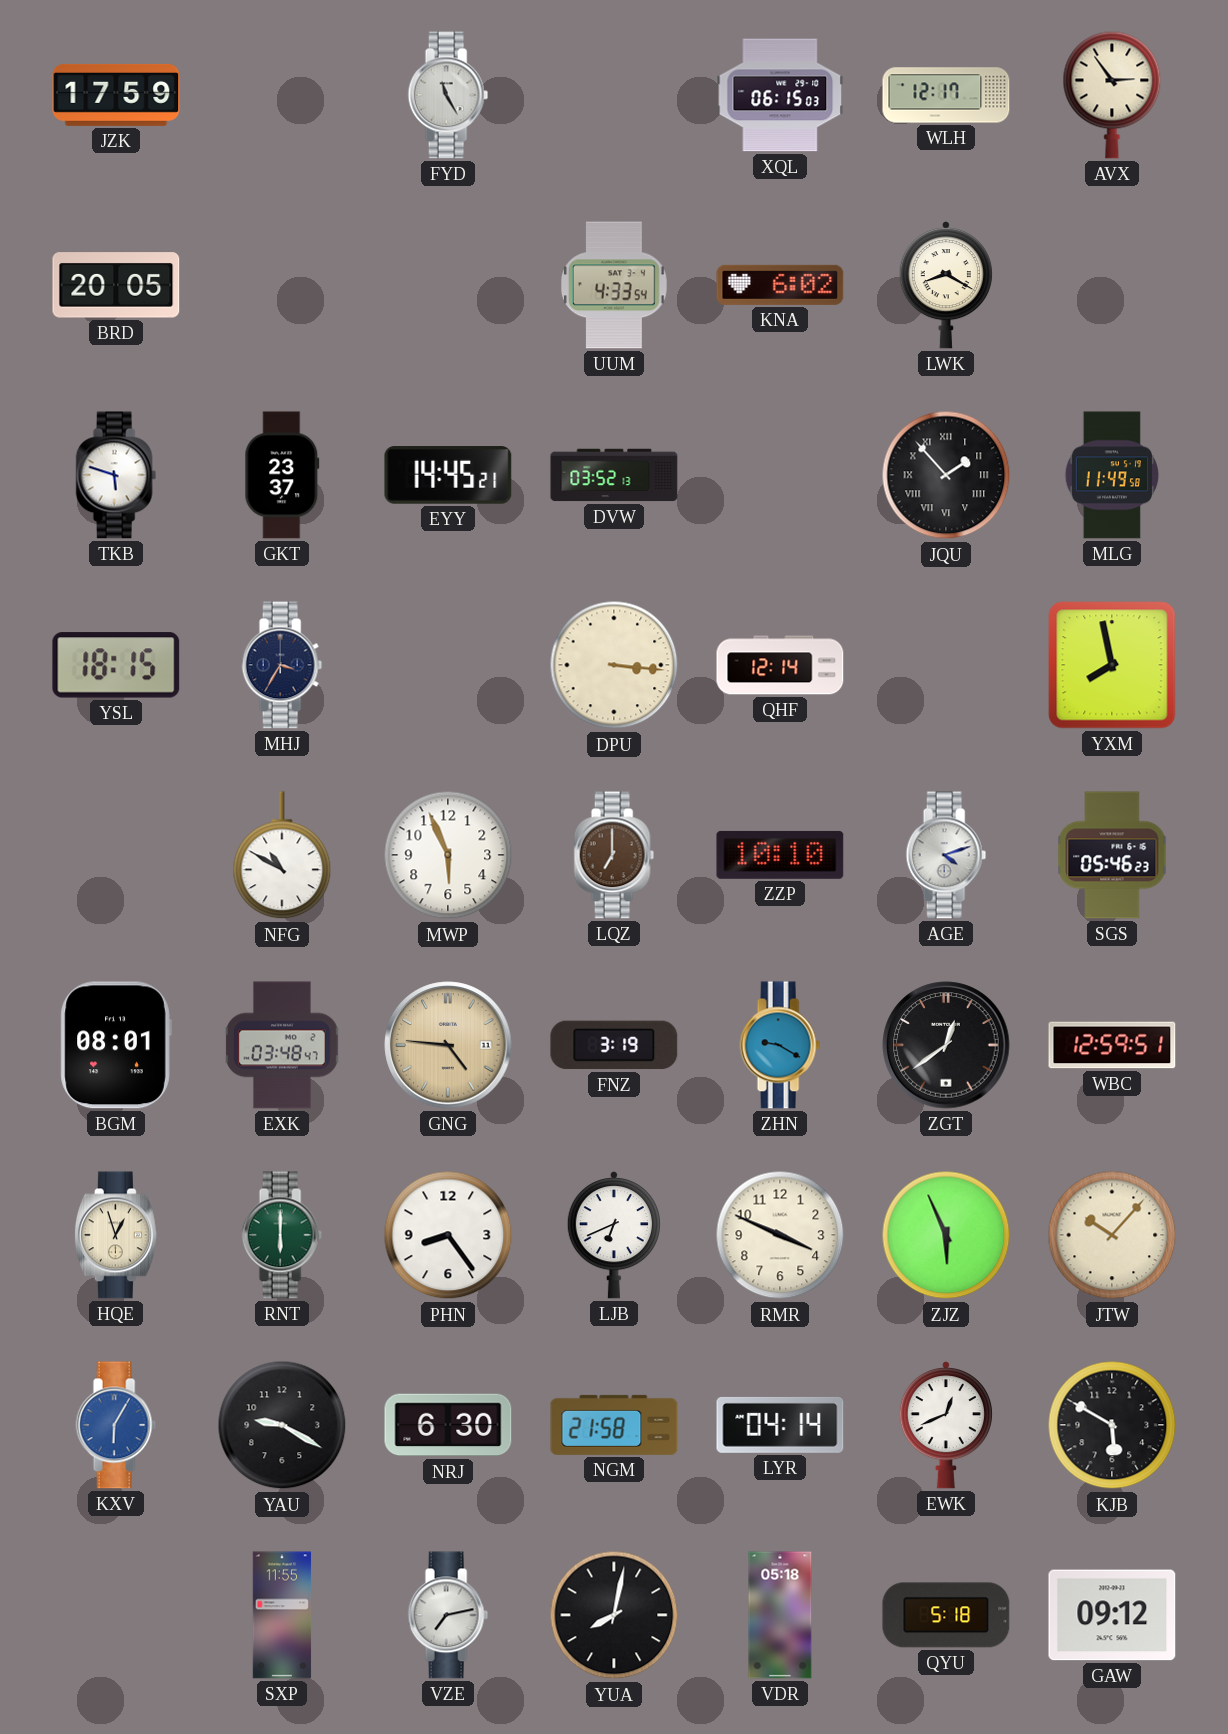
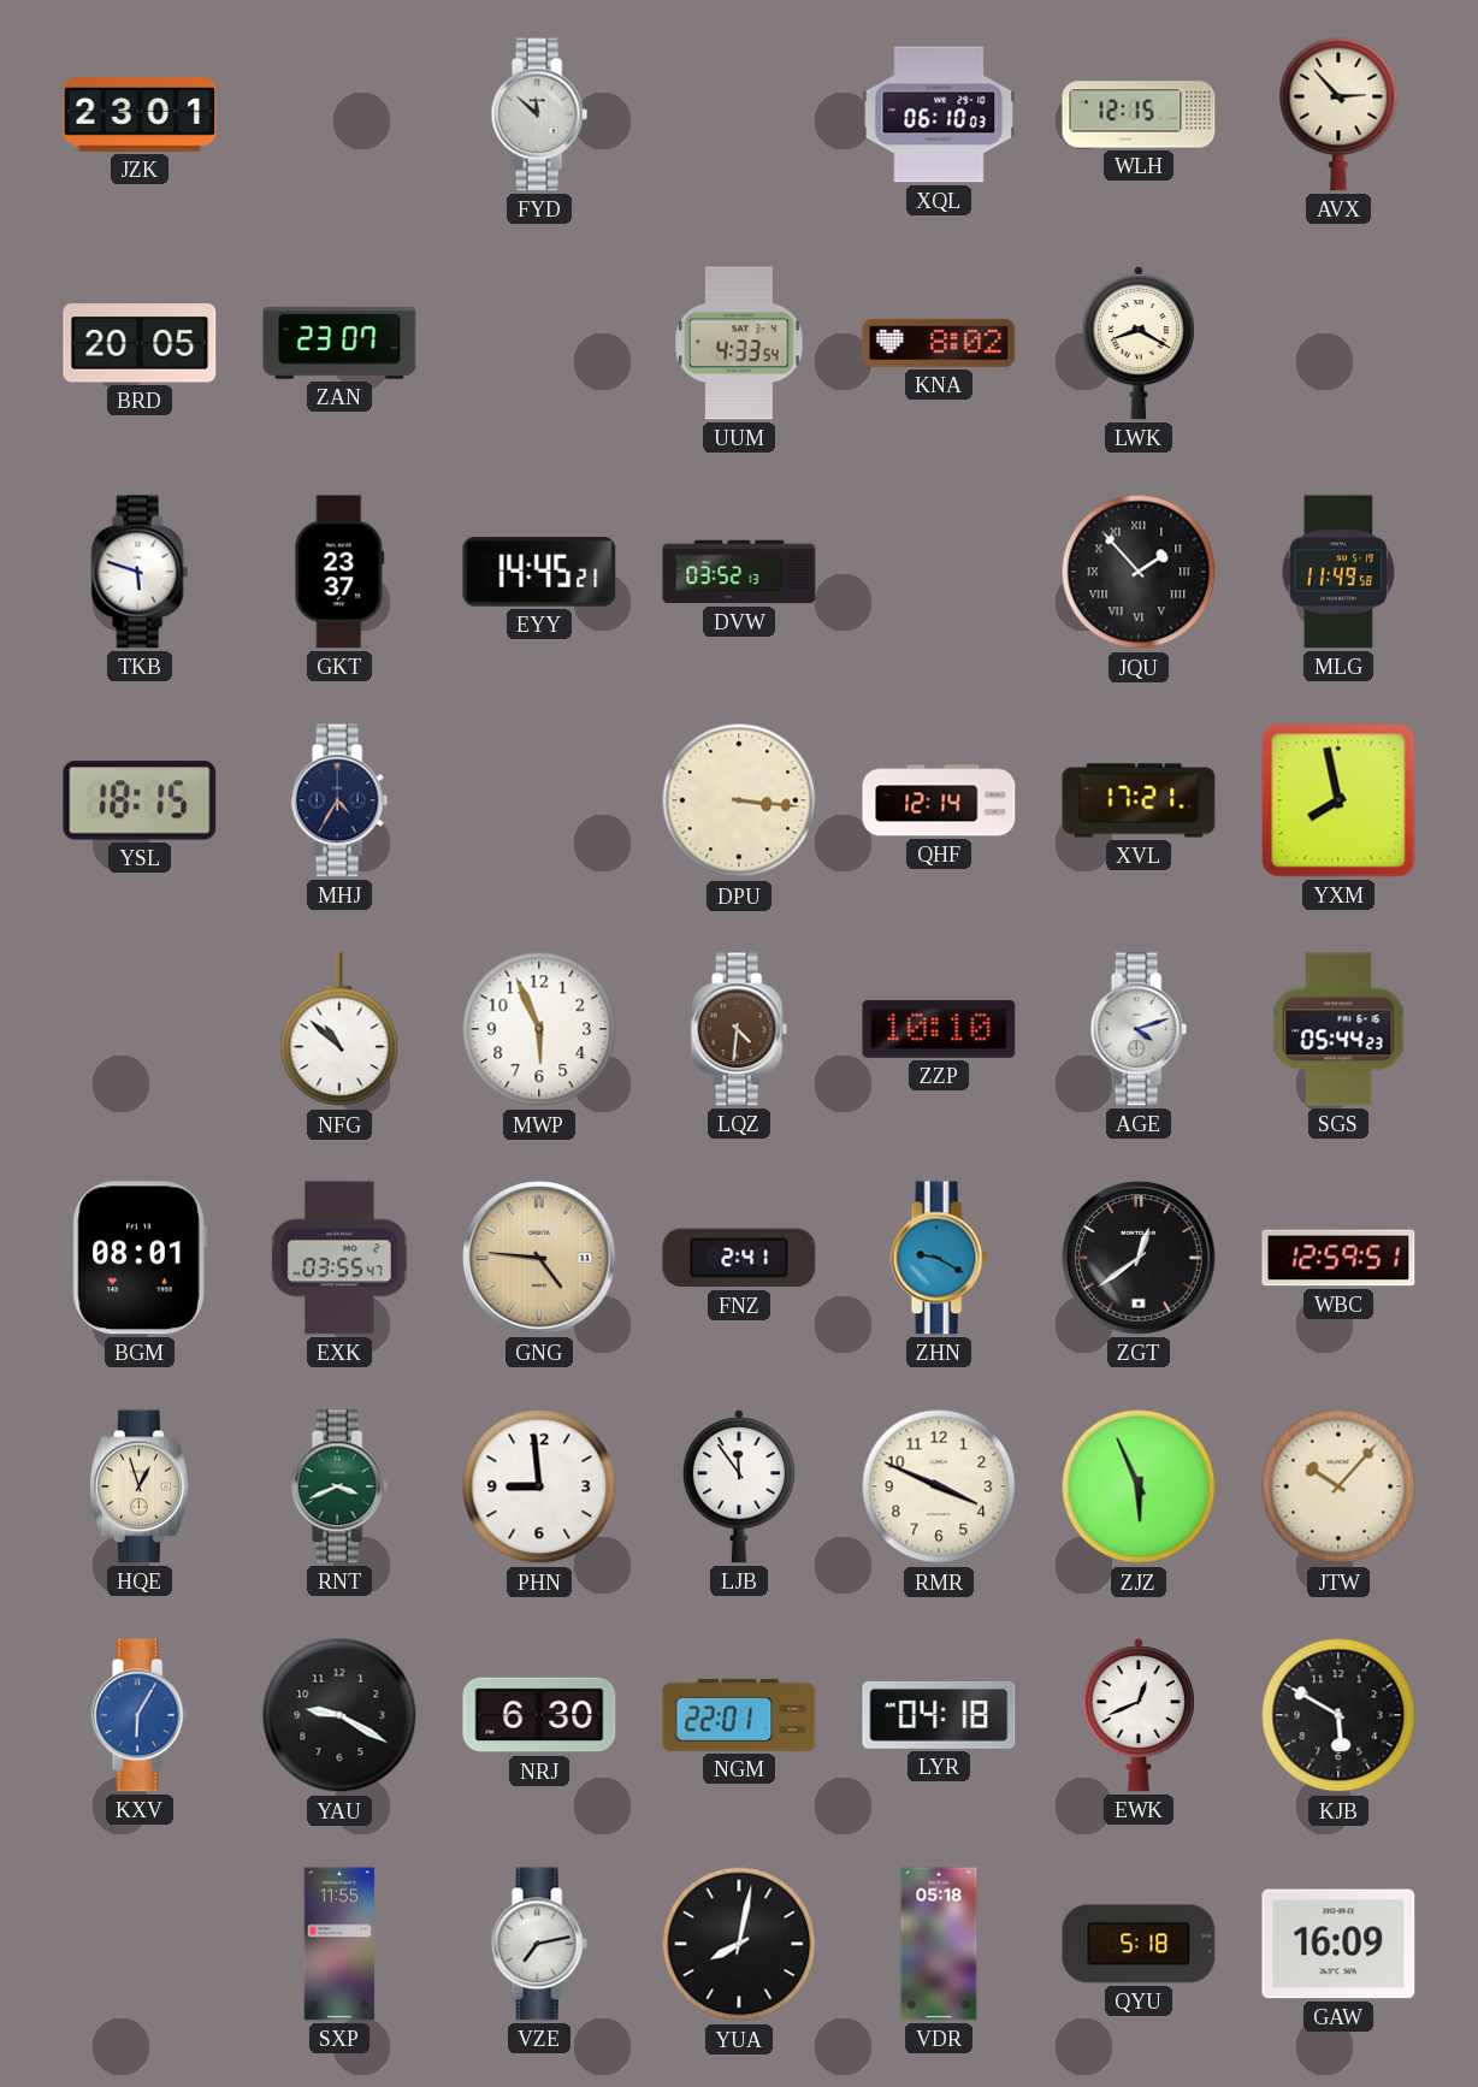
JZK: 17:59 -> 23:01 (140, 114)
FYD: 11:25 -> 11:52 (539, 114)
XQL: 06:15 -> 06:10 (939, 114)
WLH: 12:17 -> 12:15 (1139, 114)
AVX: 2:54 -> 2:53 (1338, 114)
ZAN: none -> 23:07 (339, 343)
KNA: 6:02 -> 8:02 (939, 343)
MHJ: 3:35 -> 4:35 (339, 800)
XVL: none -> 17:21 (1139, 800)
NFG: 10:50 -> 10:52 (339, 1030)
LQZ: 7:00 -> 4:31 (739, 1029)
SGS: 05:46 -> 05:44 (1338, 1029)
EXK: 03:48 -> 03:55 (339, 1258)
FNZ: 3:19 -> 2:41 (739, 1258)
RNT: 6:00 -> 3:41 (339, 1486)
PHN: 8:24 -> 8:59 (539, 1486)
LJB: 6:41 -> 11:54 (739, 1486)
NGM: 21:58 -> 22:01 (739, 1715)
LYR: 04:14 -> 04:18 (939, 1715)
GAW: 09:12 -> 16:09 (1338, 1944)
